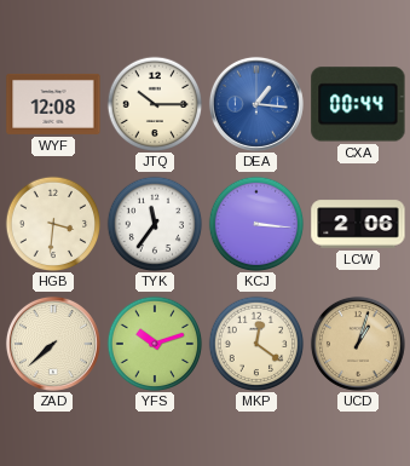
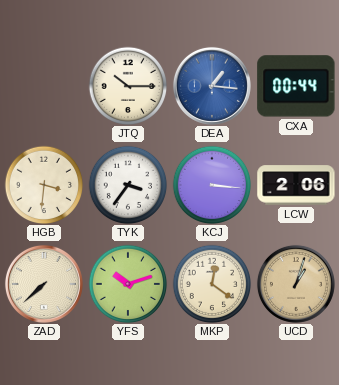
WYF: 12:08 -> none (53, 104)
TYK: 11:36 -> 3:36 (128, 185)
